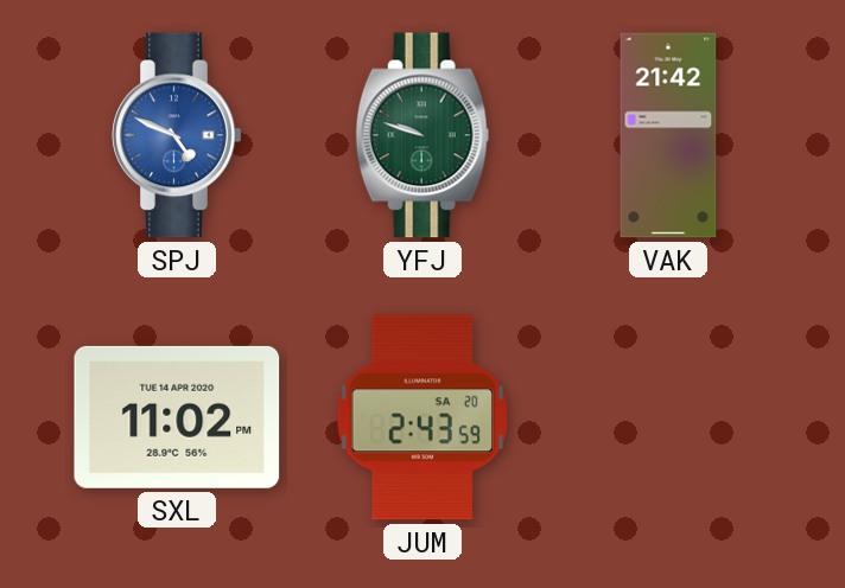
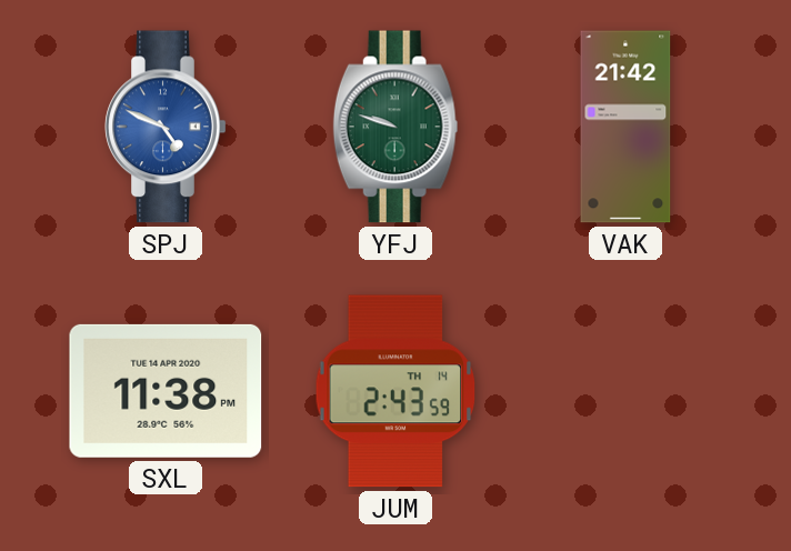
SXL: 11:02 -> 11:38 (166, 391)
JUM date: SA 20 -> TH 14 (395, 391)
